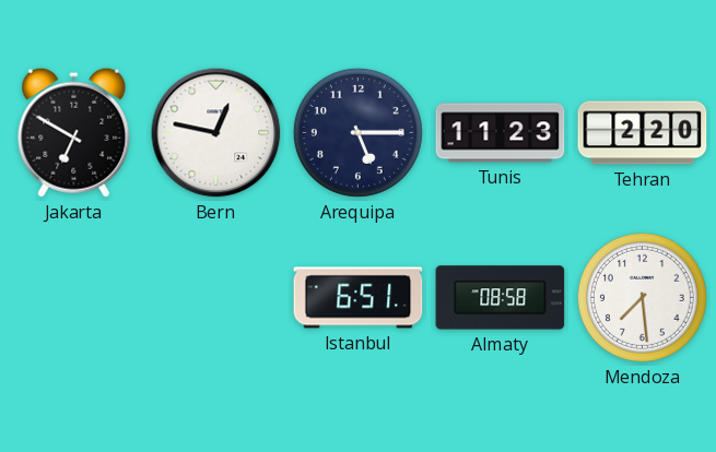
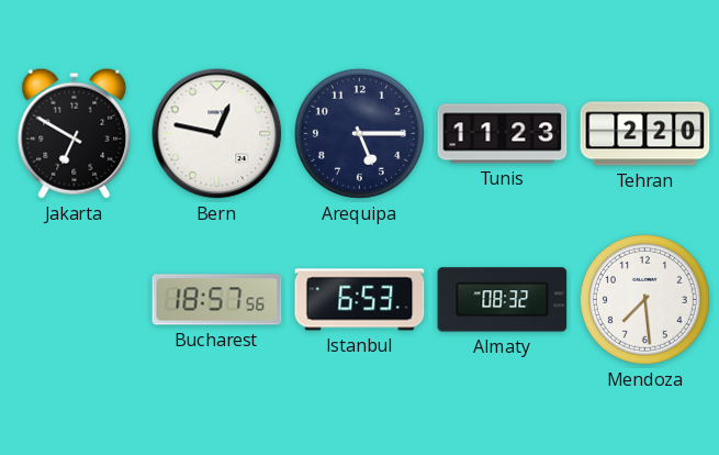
Bucharest: none -> 18:57 (217, 300)
Istanbul: 6:51 -> 6:53 (360, 300)
Almaty: 08:58 -> 08:32 (503, 300)
